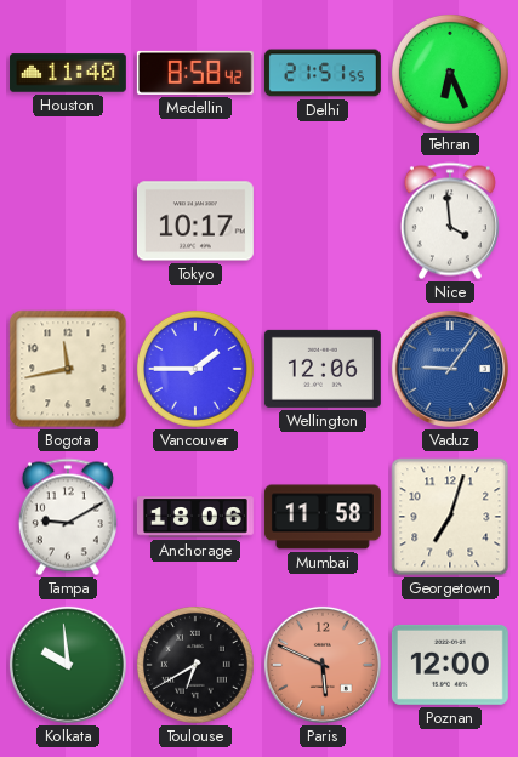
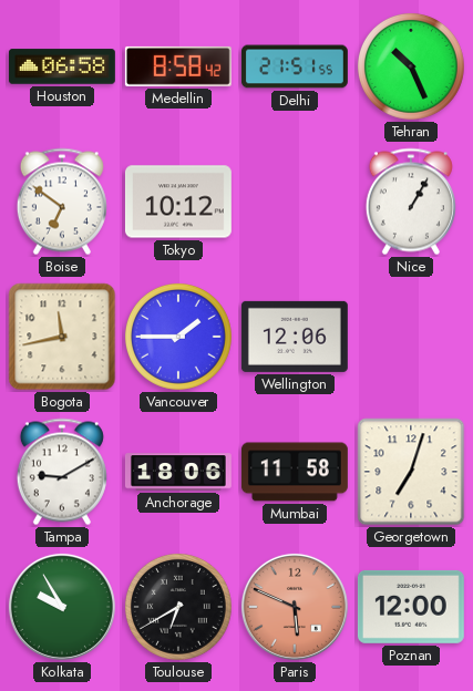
Houston: 11:40 -> 06:58 (62, 66)
Tehran: 6:26 -> 10:26 (411, 66)
Boise: none -> 6:51 (62, 202)
Tokyo: 10:17 -> 10:12 (178, 202)
Nice: 3:59 -> 1:05 (411, 202)
Vaduz: 9:06 -> none (450, 369)
Kolkata: 9:59 -> 9:55 (62, 607)
